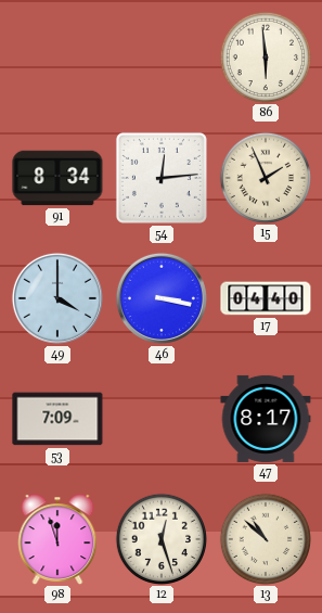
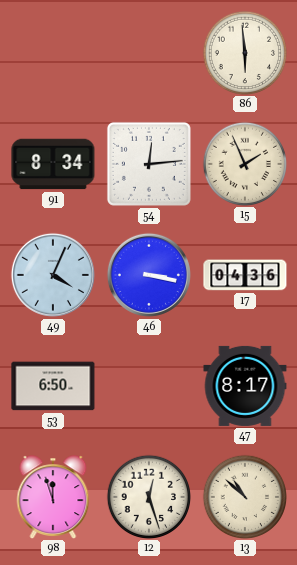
49: 4:00 -> 4:04 (53, 275)
17: 04:40 -> 04:36 (245, 275)
53: 7:09 -> 6:50 (53, 386)
